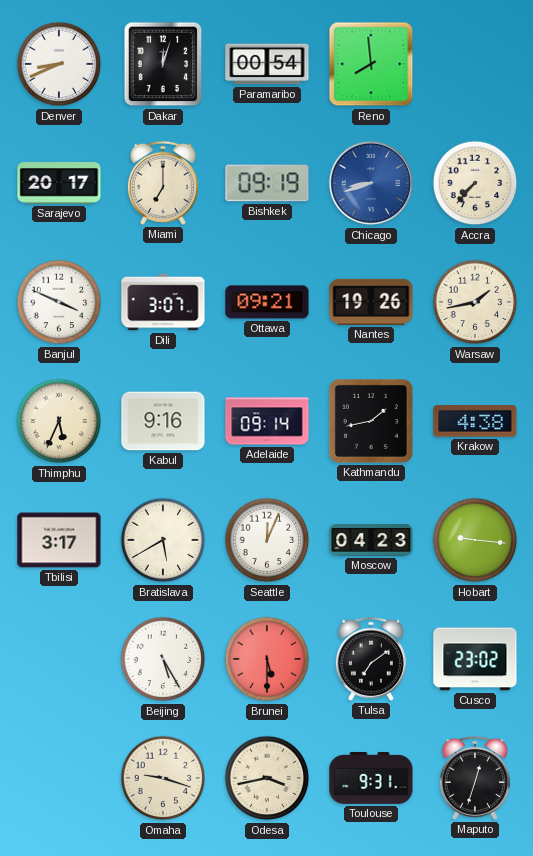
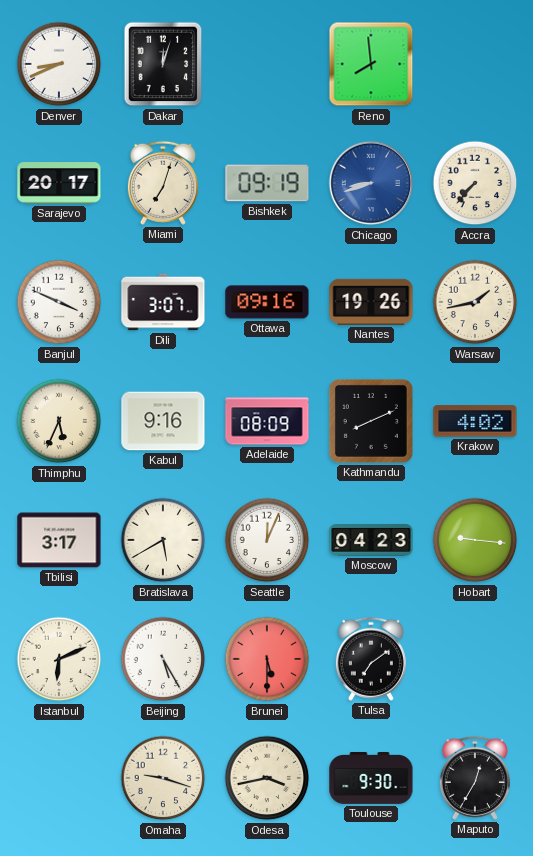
Paramaribo: 00:54 -> none (267, 64)
Miami: 7:00 -> 7:03 (163, 183)
Ottawa: 09:21 -> 09:16 (267, 302)
Adelaide: 09:14 -> 08:09 (267, 421)
Kathmandu: 1:43 -> 8:11 (371, 421)
Krakow: 4:38 -> 4:02 (475, 421)
Istanbul: none -> 6:11 (59, 659)
Cusco: 23:02 -> none (475, 659)
Toulouse: 9:31 -> 9:30 (371, 778)
Maputo: 12:33 -> 12:35 (475, 778)
